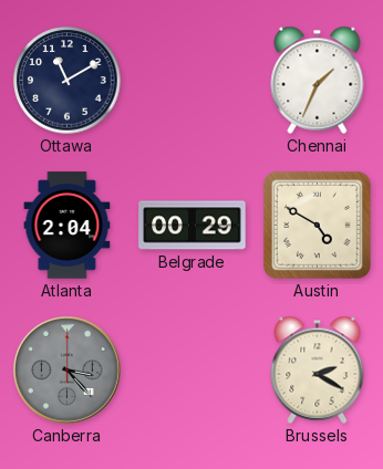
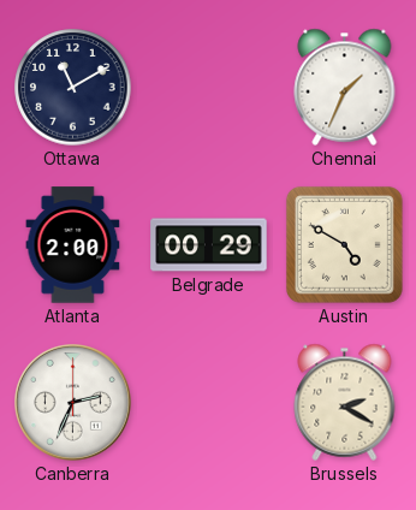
Atlanta: 2:04 -> 2:00 (73, 245)
Canberra: 3:23 -> 2:34 (73, 403)
Canberra dial: grey -> white (73, 403)
